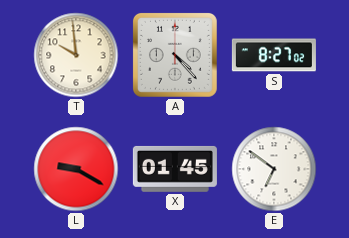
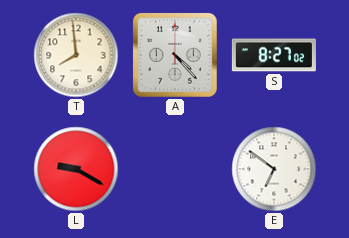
T: 9:59 -> 7:59 (76, 55)
X: 01:45 -> none (175, 169)
